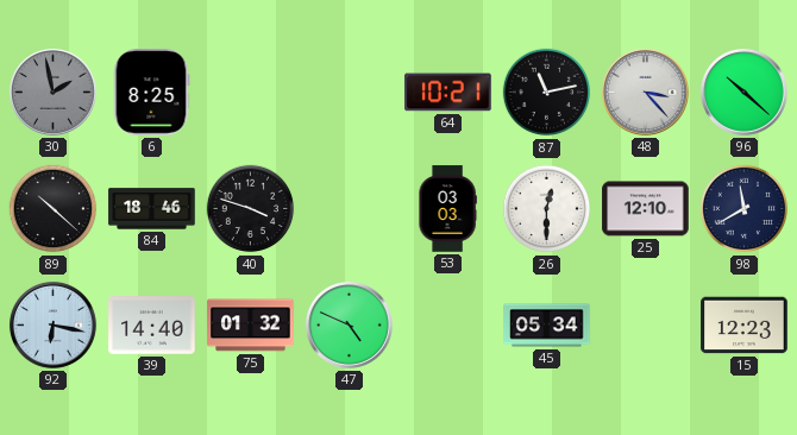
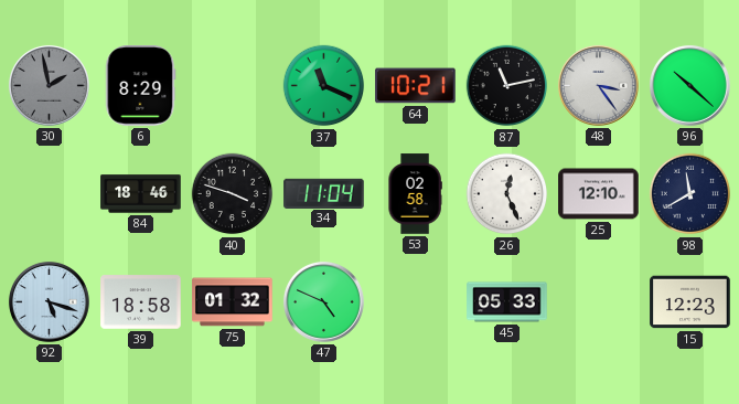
6: 8:25 -> 8:29 (140, 86)
37: none -> 11:19 (324, 86)
48: 3:23 -> 3:24 (598, 85)
89: 10:22 -> none (54, 209)
34: none -> 11:04 (324, 193)
53: 03:03 -> 02:58 (415, 194)
26: 12:30 -> 12:26 (507, 194)
92: 6:17 -> 5:18 (49, 301)
39: 14:40 -> 18:58 (141, 302)
45: 05:34 -> 05:33 (507, 302)
